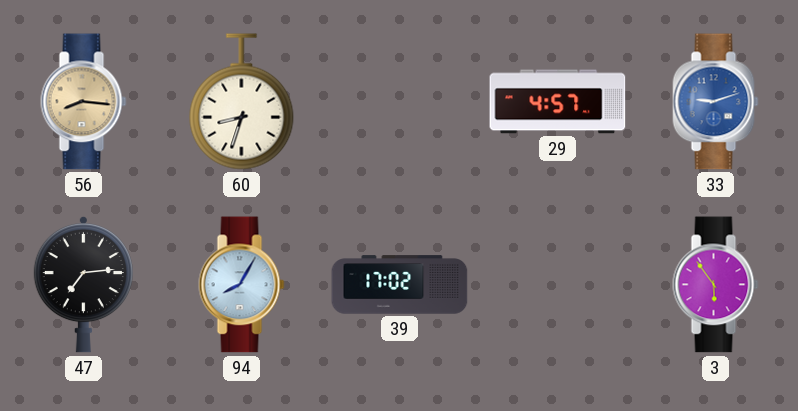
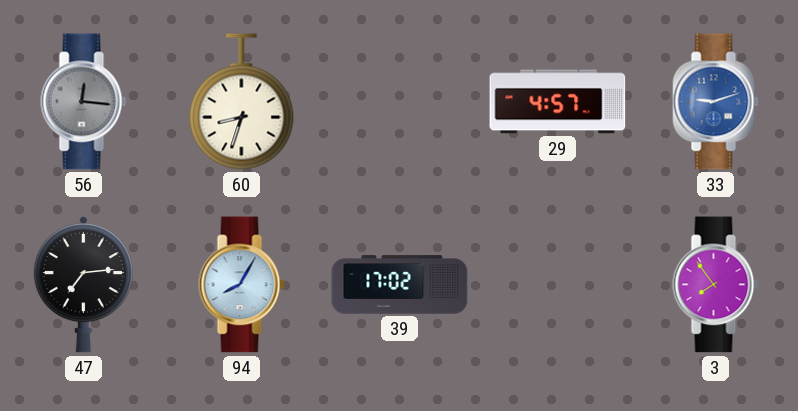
56: 8:16 -> 12:16 (84, 102)
56 dial: champagne -> grey (84, 102)
3: 5:54 -> 7:54 (716, 285)
